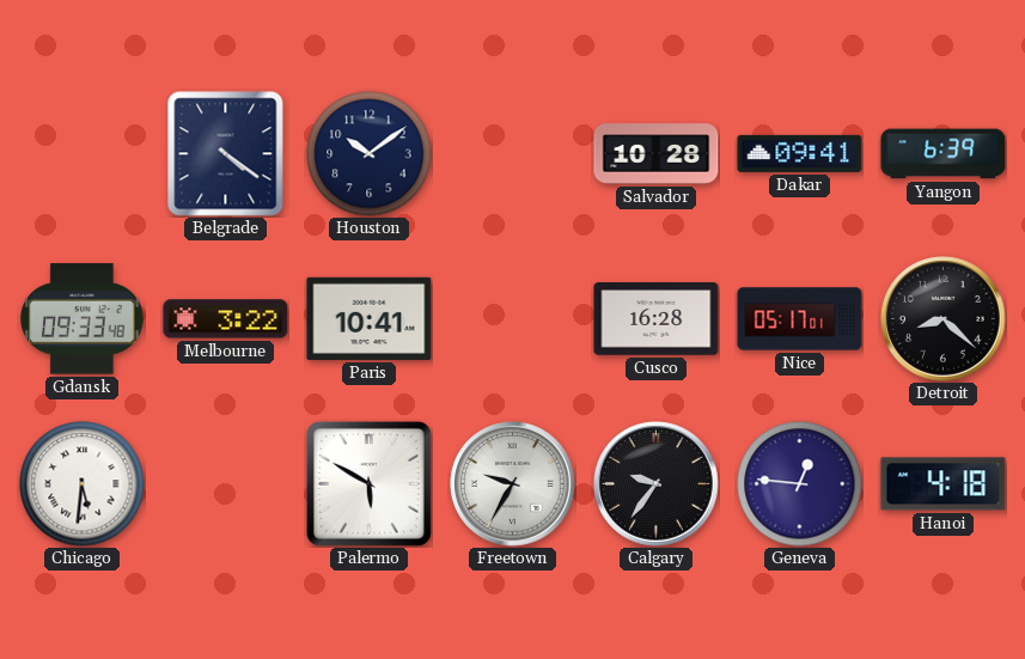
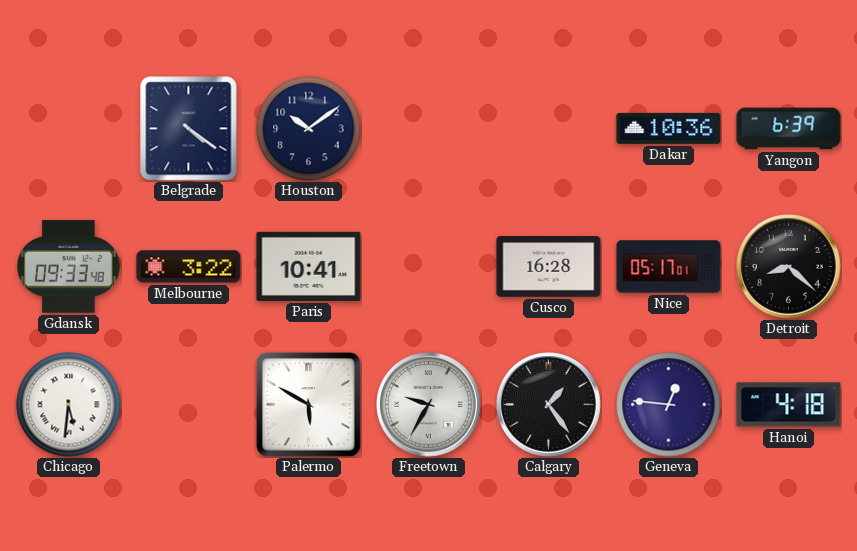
Salvador: 10:28 -> none (657, 154)
Dakar: 09:41 -> 10:36 (669, 128)
Calgary: 9:36 -> 1:24 (549, 405)
